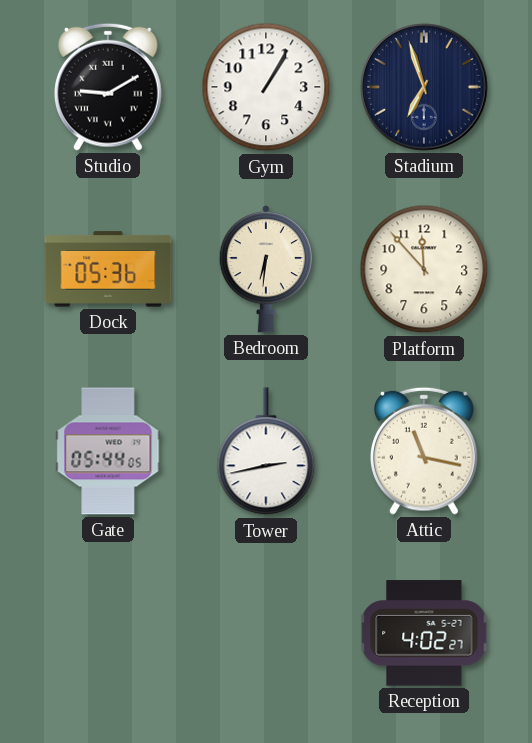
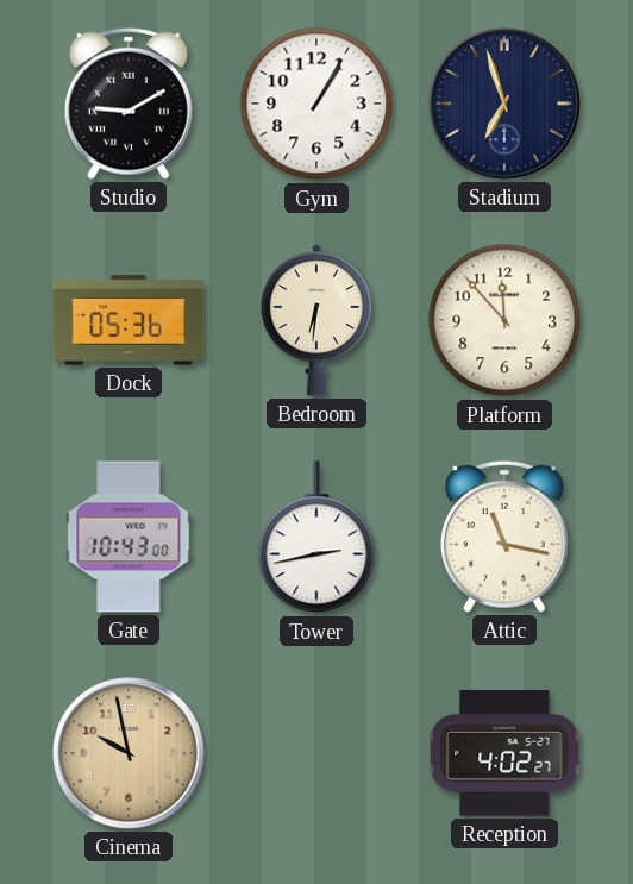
Gate: 05:44 -> 10:43 (129, 537)
Cinema: none -> 9:58 (129, 753)
